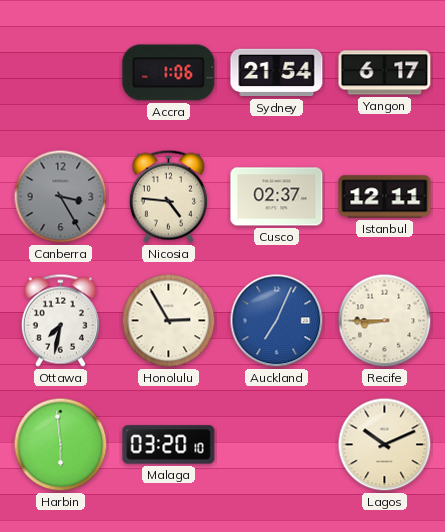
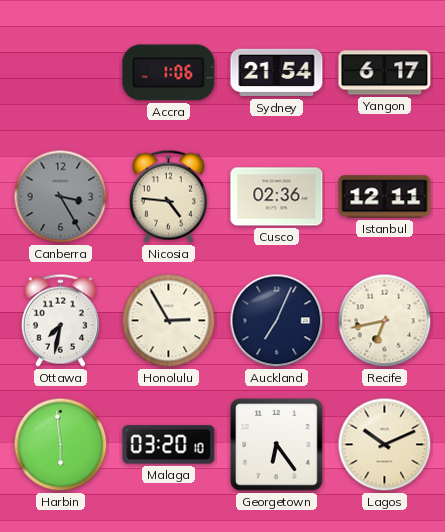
Cusco: 02:37 -> 02:36 (277, 197)
Auckland dial: blue -> navy (277, 321)
Recife: 8:45 -> 6:43 (385, 321)
Georgetown: none -> 6:24 (277, 445)
